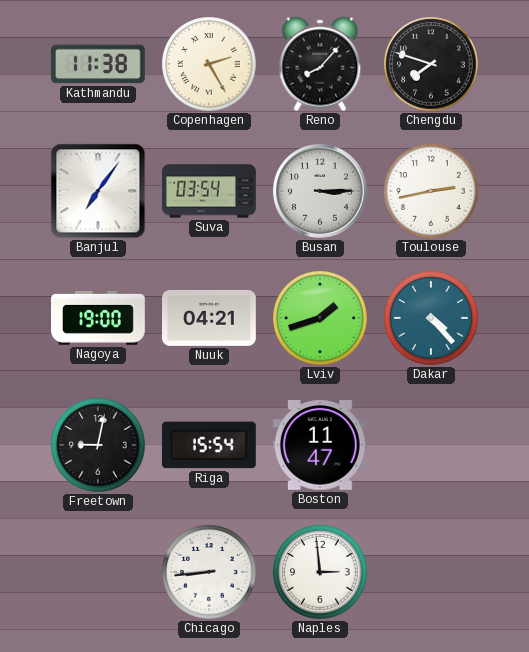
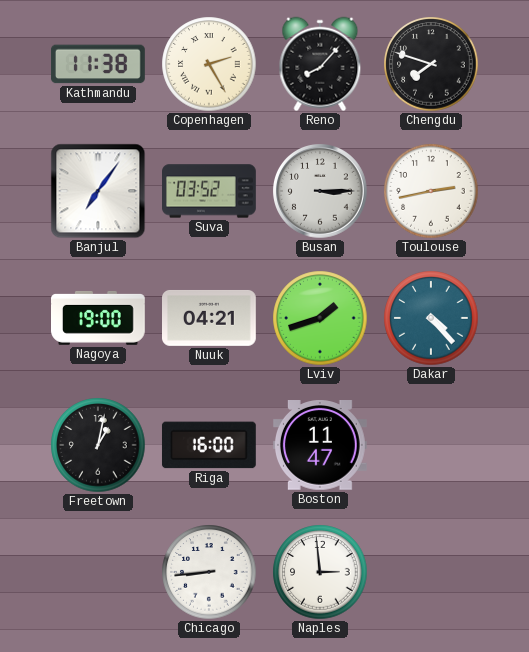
Suva: 03:54 -> 03:52 (210, 191)
Freetown: 9:02 -> 1:02 (98, 445)
Riga: 15:54 -> 16:00 (209, 445)
